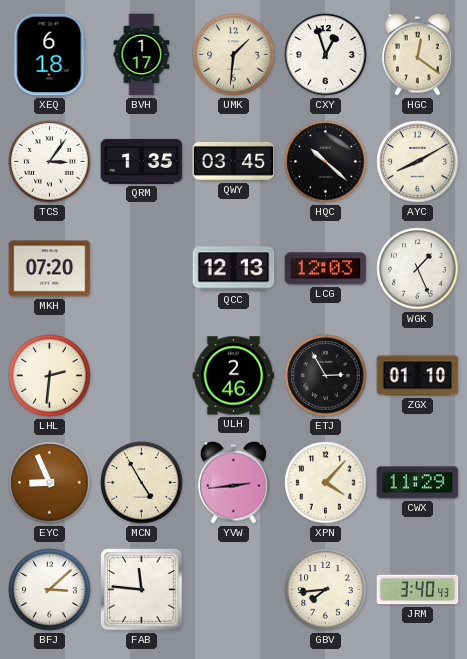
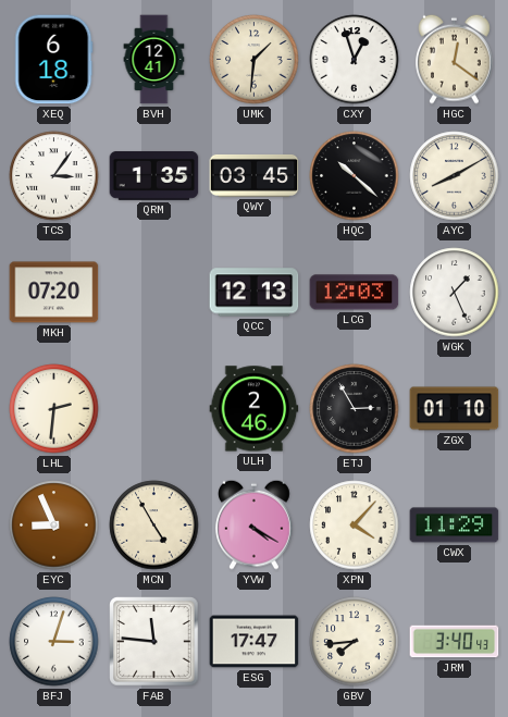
BVH: 1:17 -> 12:41 (154, 60)
YVW: 2:44 -> 4:20 (255, 524)
BFJ: 3:08 -> 3:03 (54, 642)
ESG: none -> 17:47 (255, 642)
